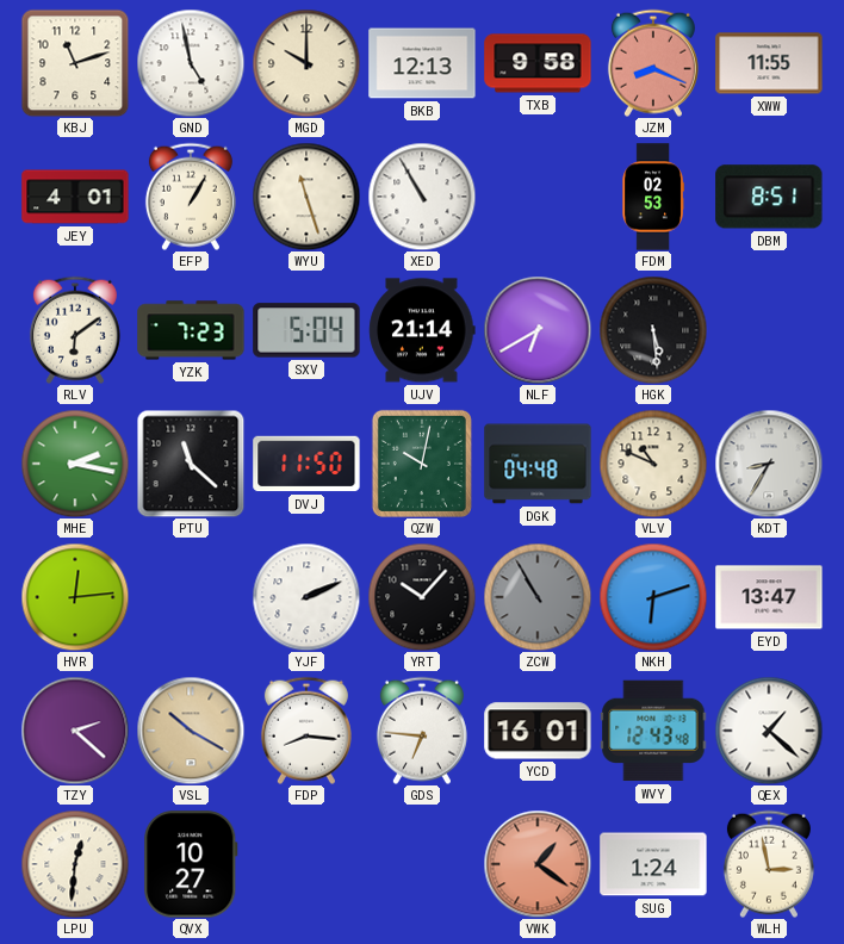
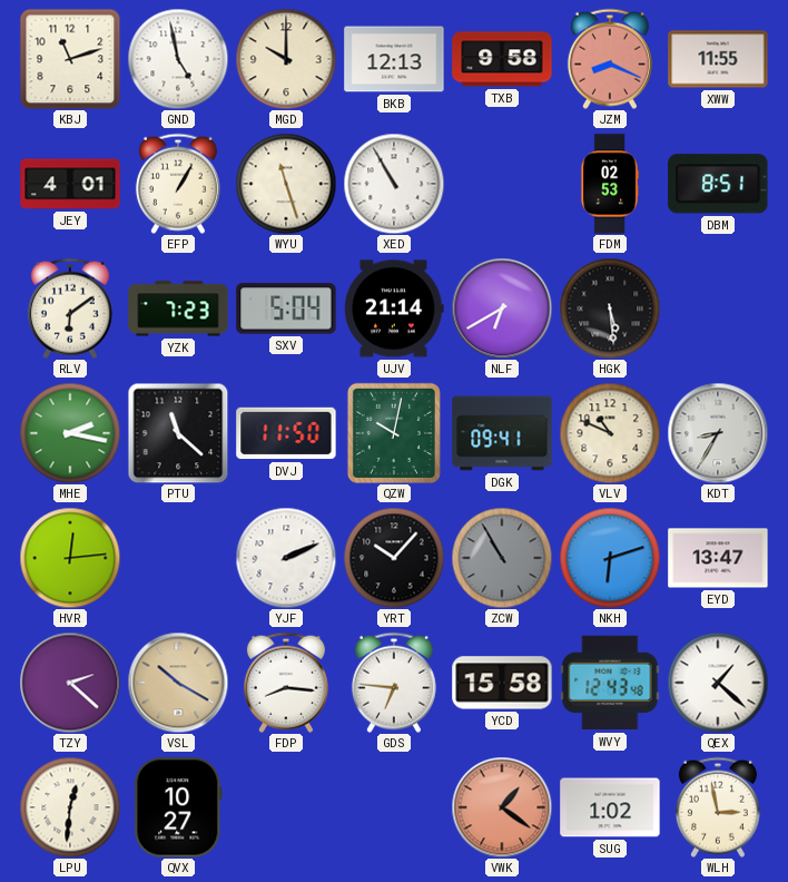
DGK: 04:48 -> 09:41 (502, 433)
YCD: 16:01 -> 15:58 (502, 683)
SUG: 1:24 -> 1:02 (610, 807)
